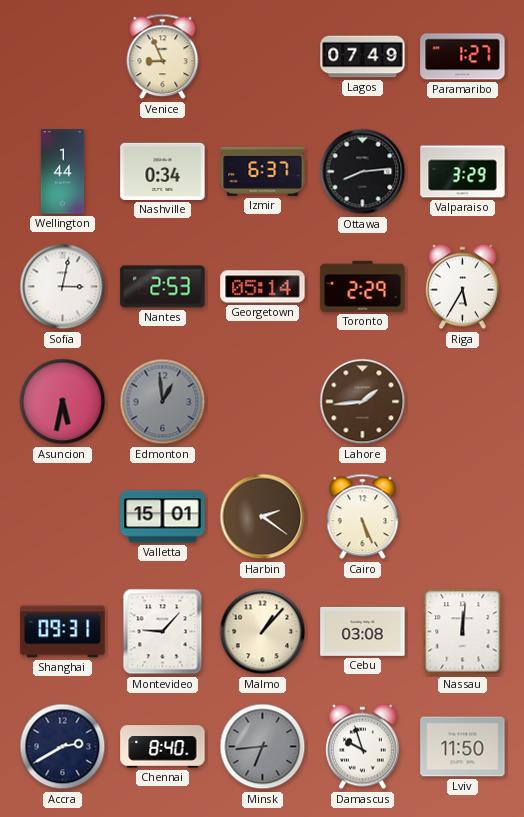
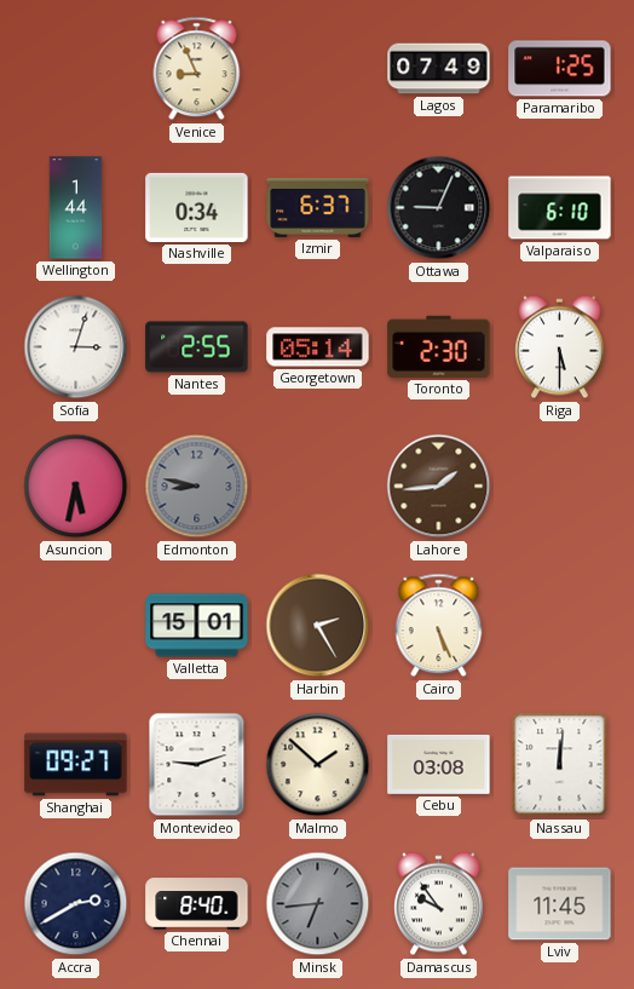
Paramaribo: 1:27 -> 1:25 (560, 69)
Ottawa: 8:14 -> 9:04 (439, 208)
Valparaiso: 3:29 -> 6:10 (560, 208)
Sofia: 3:02 -> 3:03 (76, 347)
Nantes: 2:53 -> 2:55 (197, 347)
Toronto: 2:29 -> 2:30 (439, 346)
Riga: 5:35 -> 5:30 (560, 347)
Edmonton: 12:59 -> 8:47 (197, 487)
Harbin: 2:21 -> 2:25 (318, 626)
Shanghai: 09:31 -> 09:27 (76, 765)
Montevideo: 9:07 -> 9:12 (197, 765)
Malmo: 1:07 -> 1:52 (318, 765)
Damascus: 9:57 -> 9:54 (439, 904)
Lviv: 11:50 -> 11:45 (560, 904)
